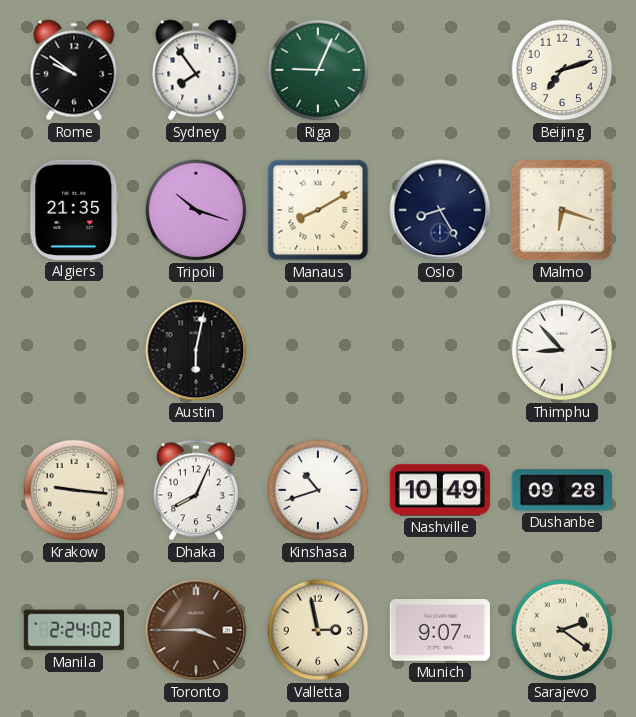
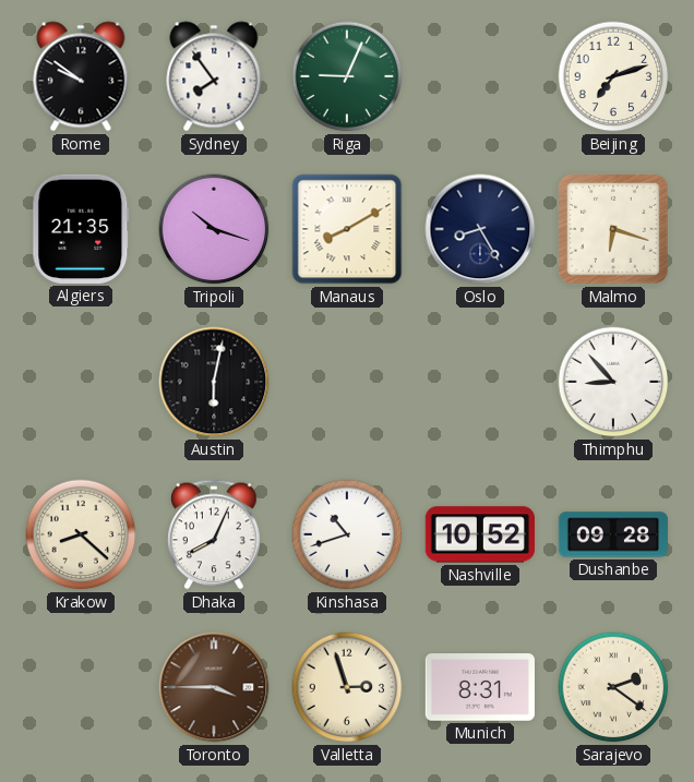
Krakow: 9:16 -> 8:22 (81, 534)
Nashville: 10:49 -> 10:52 (480, 534)
Manila: 2:24 -> none (73, 630)
Valletta: 2:58 -> 2:57 (347, 687)
Munich: 9:07 -> 8:31 (480, 688)
